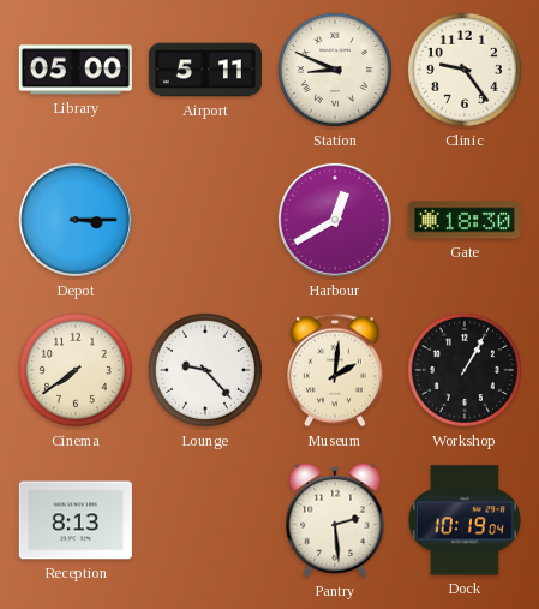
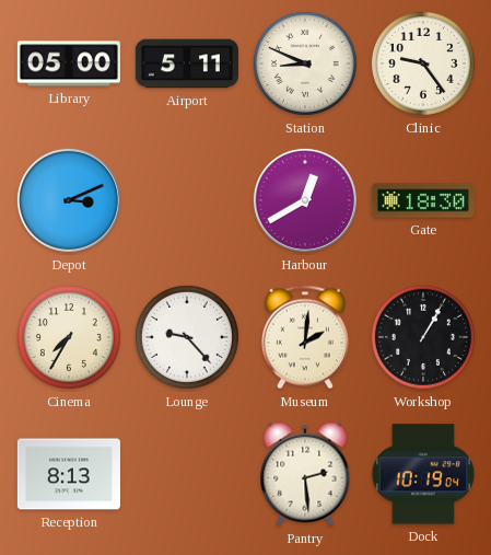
Depot: 3:15 -> 3:11 (69, 200)
Cinema: 7:39 -> 7:35 (69, 337)
